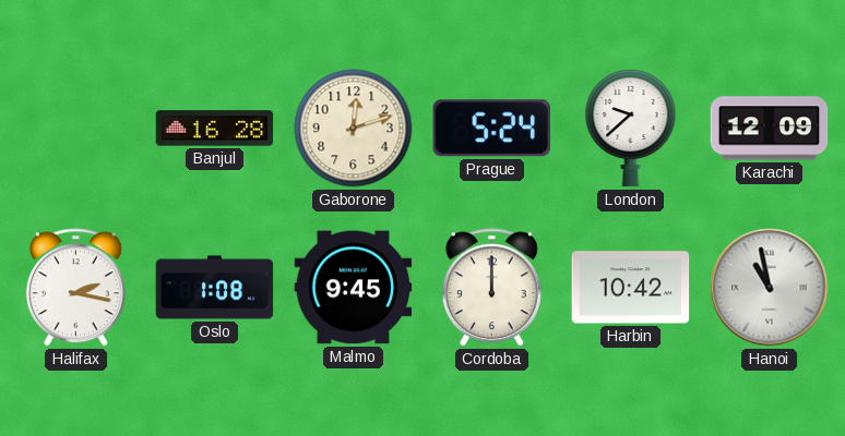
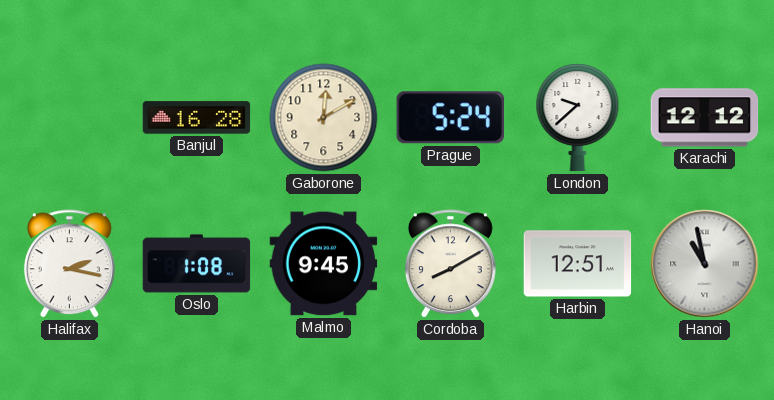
Gaborone: 12:12 -> 12:10 (324, 118)
Karachi: 12:09 -> 12:12 (705, 118)
Cordoba: 12:00 -> 8:10 (450, 264)
Harbin: 10:42 -> 12:51 (578, 264)
